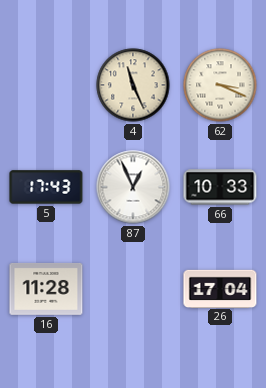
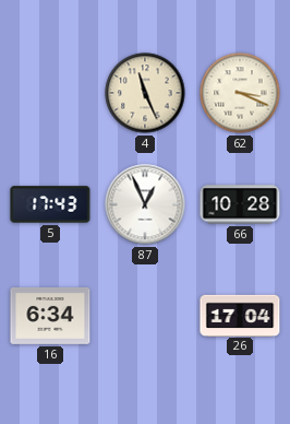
66: 10:33 -> 10:28 (240, 204)
16: 11:28 -> 6:34 (50, 316)
